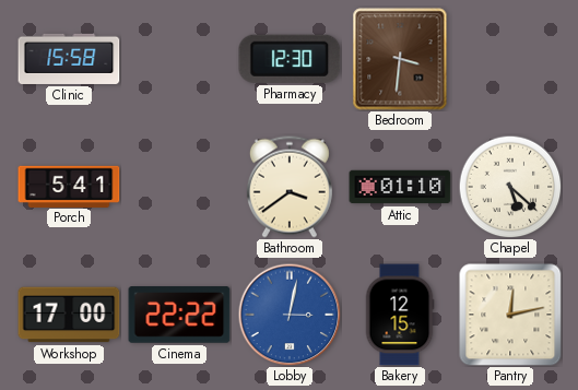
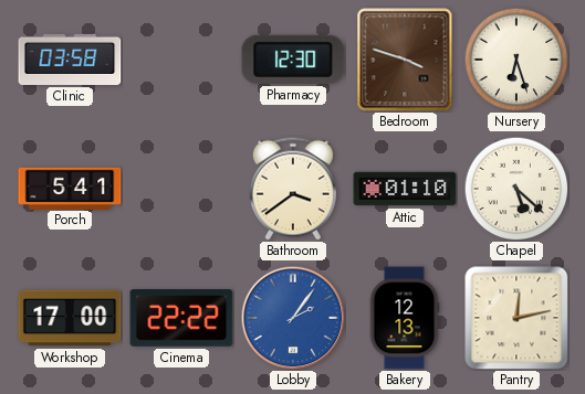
Clinic: 15:58 -> 03:58 (70, 60)
Bedroom: 3:31 -> 3:48 (405, 60)
Nursery: none -> 6:27 (516, 60)
Lobby: 3:02 -> 2:06 (293, 318)
Bakery: 12:15 -> 12:13 (405, 318)
